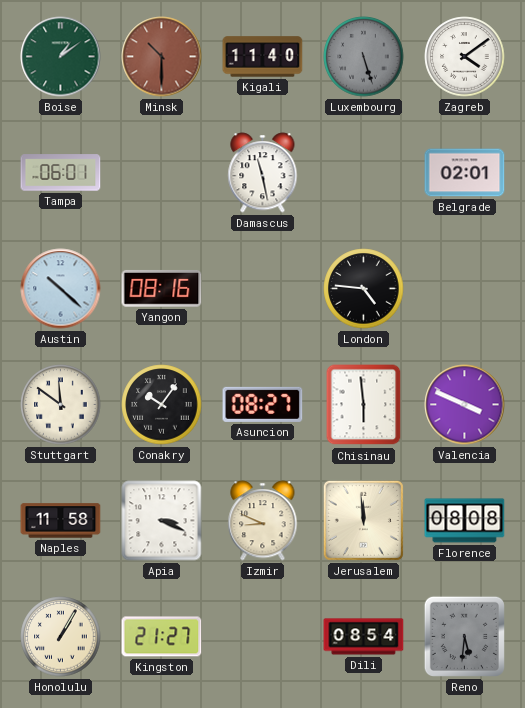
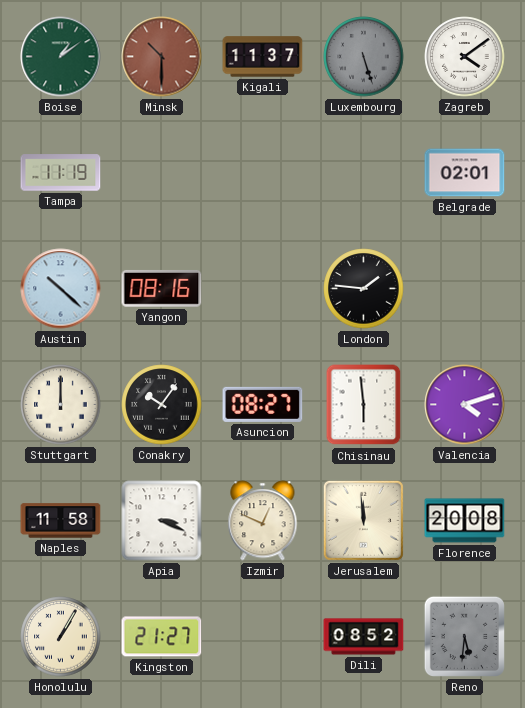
Kigali: 11:40 -> 11:37 (263, 57)
Tampa: 06:01 -> 11:19 (61, 173)
Damascus: 11:28 -> none (263, 173)
London: 4:46 -> 1:46 (364, 289)
Stuttgart: 11:51 -> 12:00 (61, 405)
Valencia: 3:49 -> 4:12 (465, 405)
Izmir: 8:49 -> 12:49 (263, 521)
Florence: 08:08 -> 20:08 (465, 521)
Dili: 08:54 -> 08:52 (364, 637)
